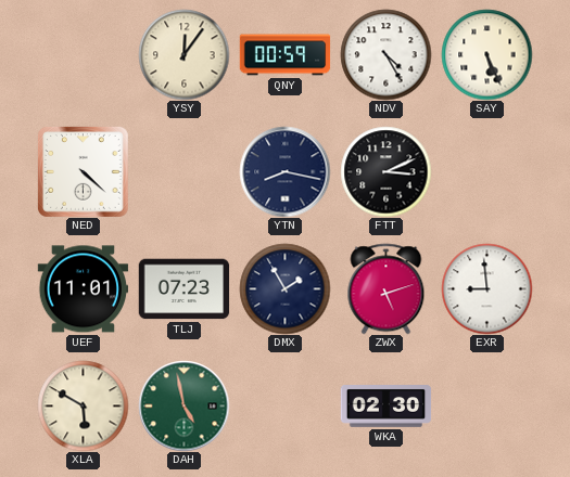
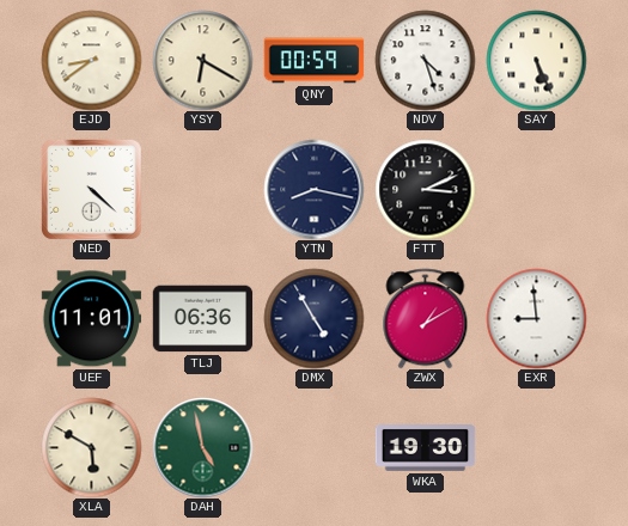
EJD: none -> 8:39 (91, 60)
YSY: 12:06 -> 6:20 (202, 60)
NDV: 4:25 -> 4:27 (425, 60)
TLJ: 07:23 -> 06:36 (202, 319)
DMX: 1:55 -> 4:55 (313, 318)
ZWX: 5:12 -> 1:10 (426, 318)
WKA: 02:30 -> 19:30 (425, 448)
